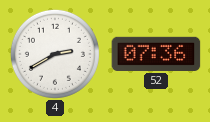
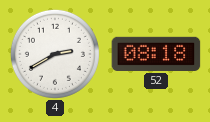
52: 07:36 -> 08:18 (156, 54)
